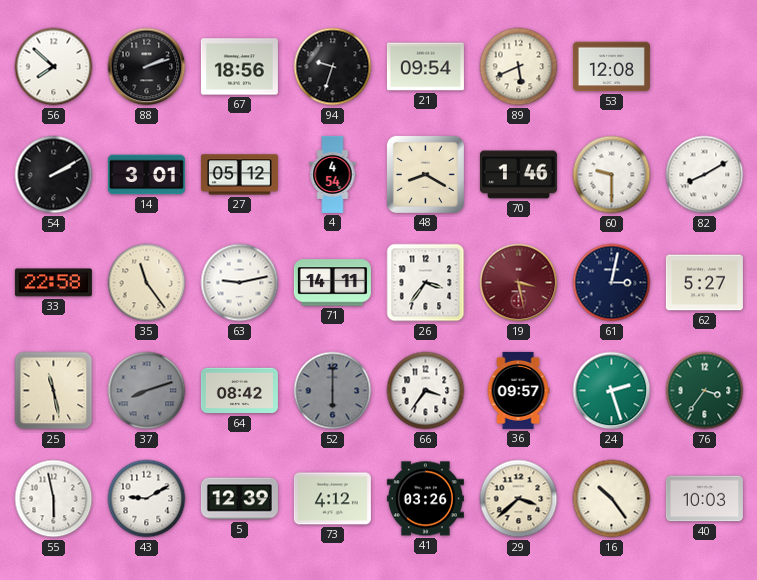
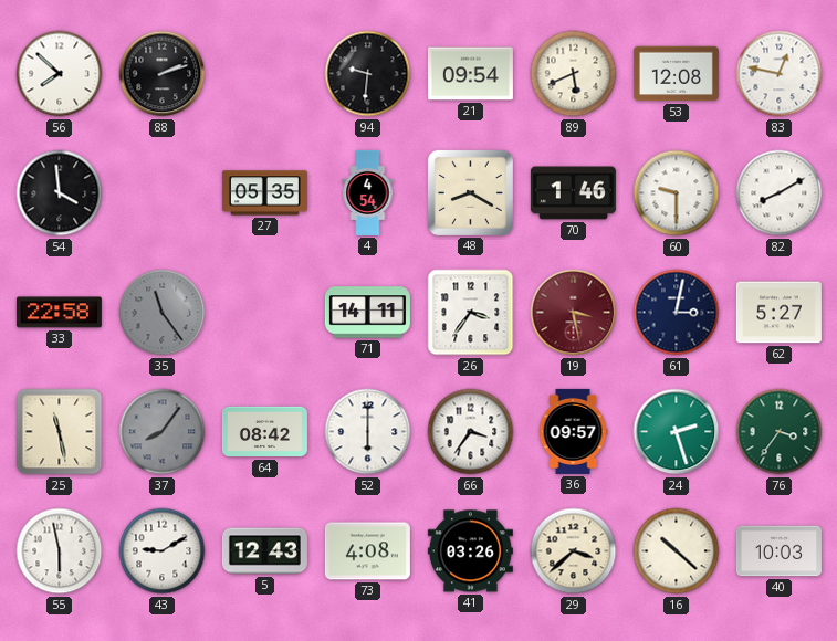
67: 18:56 -> none (239, 67)
94: 9:33 -> 9:31 (368, 74)
83: none -> 12:47 (780, 74)
54: 2:10 -> 3:59 (60, 193)
14: 3:01 -> none (146, 175)
27: 05:12 -> 05:35 (264, 193)
35 dial: cream -> grey (163, 313)
63: 9:13 -> none (240, 283)
37: 8:12 -> 8:06 (163, 432)
52 dial: grey -> white (368, 432)
5: 12:39 -> 12:43 (264, 551)
73: 4:12 -> 4:08 (367, 551)
16: 10:24 -> 10:22 (677, 551)
